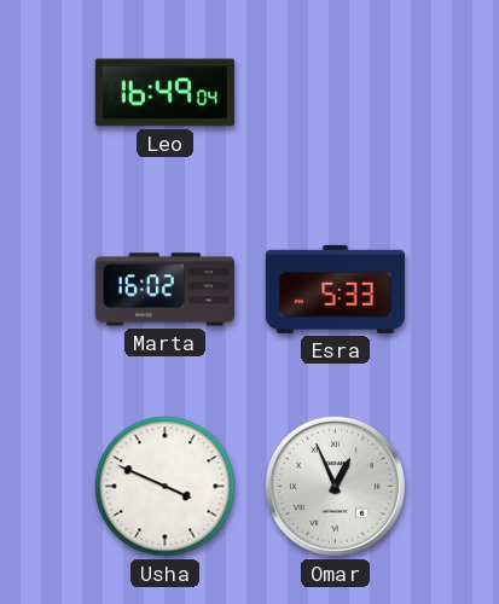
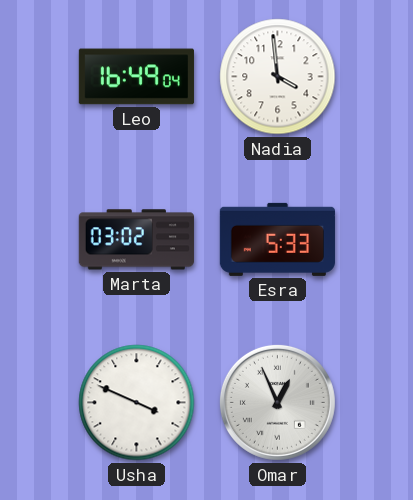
Nadia: none -> 3:59 (278, 77)
Marta: 16:02 -> 03:02 (136, 240)
